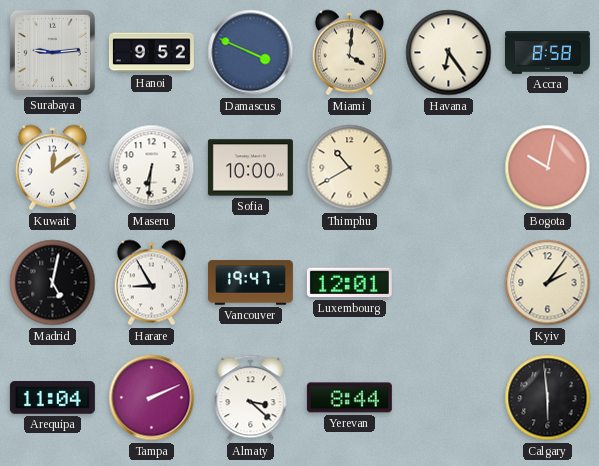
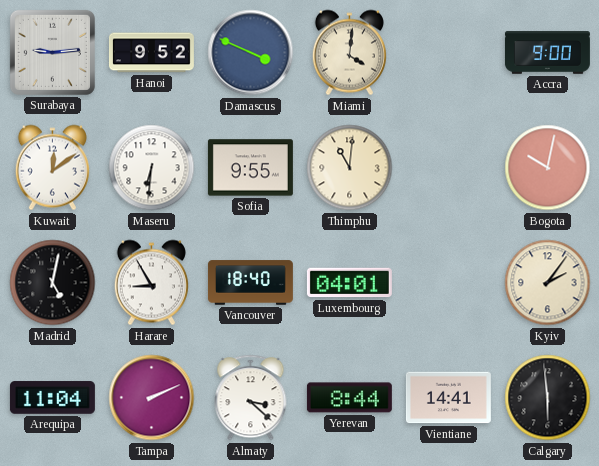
Havana: 6:24 -> none (449, 53)
Accra: 8:58 -> 9:00 (547, 53)
Sofia: 10:00 -> 9:55 (250, 168)
Thimphu: 10:40 -> 11:01 (350, 168)
Vancouver: 19:47 -> 18:40 (250, 283)
Luxembourg: 12:01 -> 04:01 (349, 283)
Vientiane: none -> 14:41 (448, 398)
